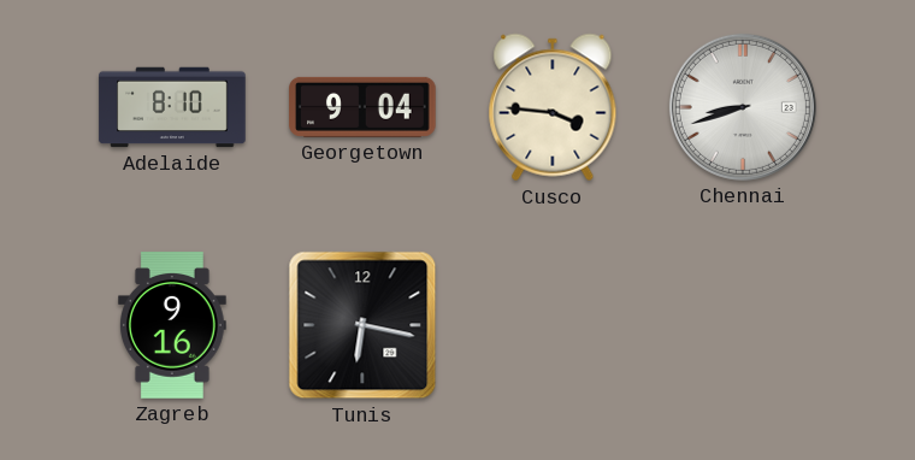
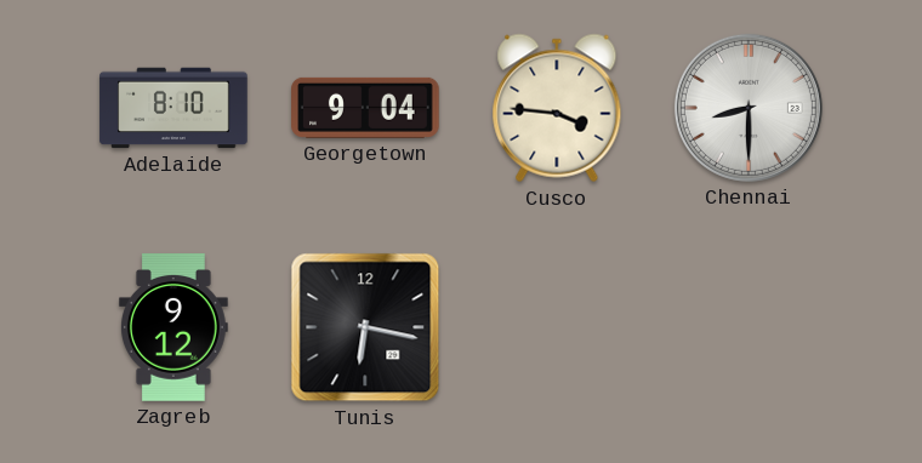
Chennai: 8:42 -> 8:30 (749, 108)
Zagreb: 9:16 -> 9:12 (173, 327)
